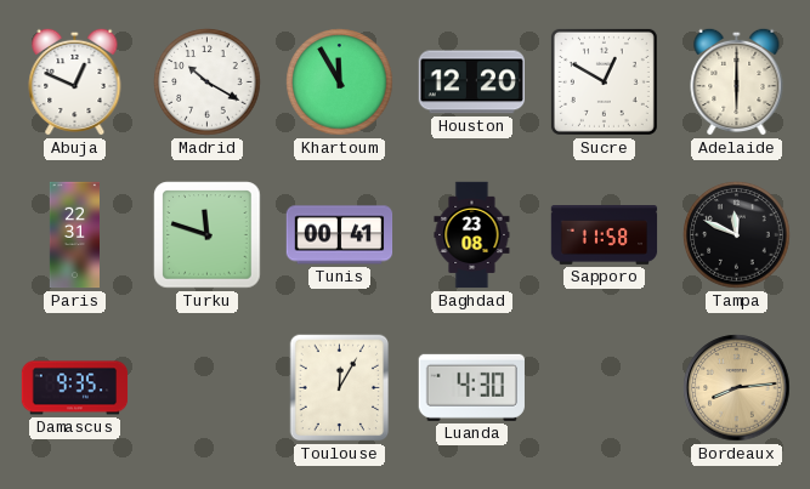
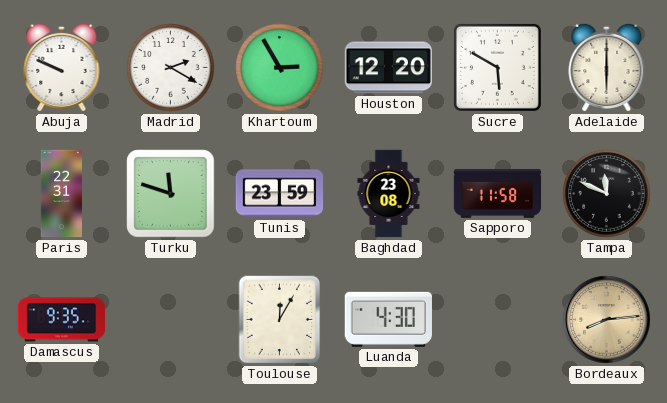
Abuja: 12:49 -> 9:49 (62, 67)
Madrid: 10:20 -> 2:20 (171, 68)
Khartoum: 11:55 -> 2:55 (280, 68)
Sucre: 12:50 -> 5:50 (497, 67)
Tunis: 00:41 -> 23:59 (280, 194)
